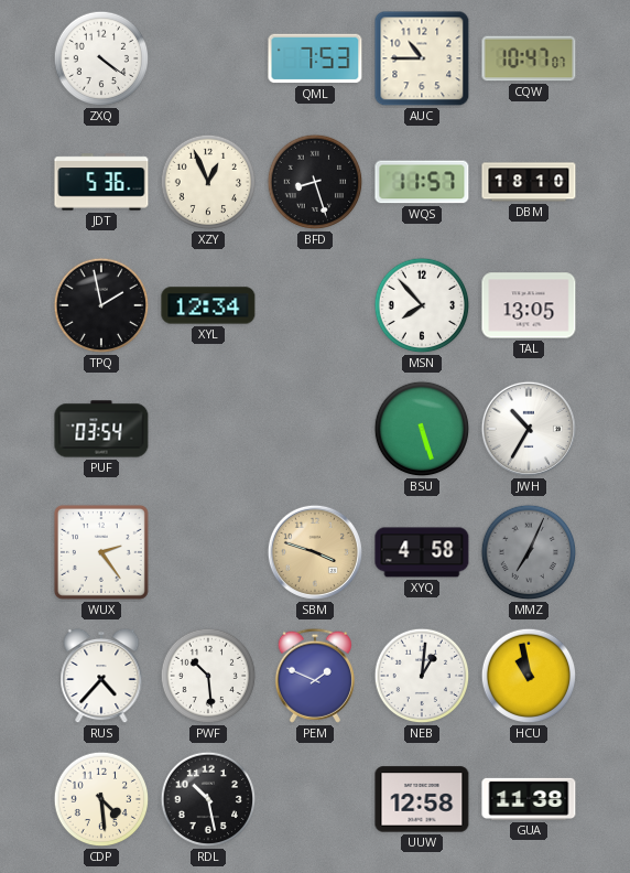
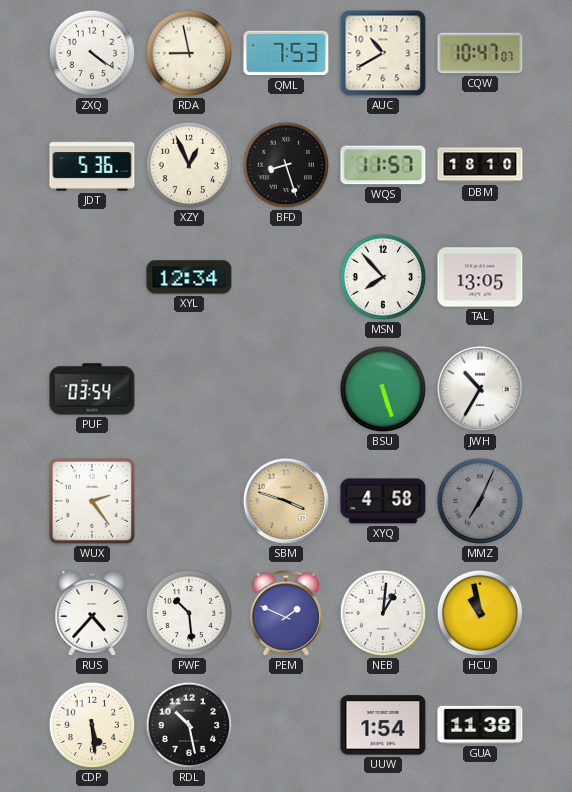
RDA: none -> 8:58 (189, 53)
AUC: 10:45 -> 10:40 (383, 53)
TPQ: 1:58 -> none (101, 305)
CDP: 4:29 -> 5:29 (92, 725)
UUW: 12:58 -> 1:54 (383, 725)
